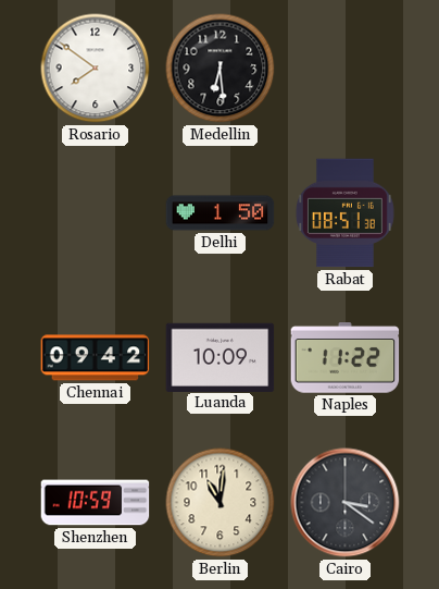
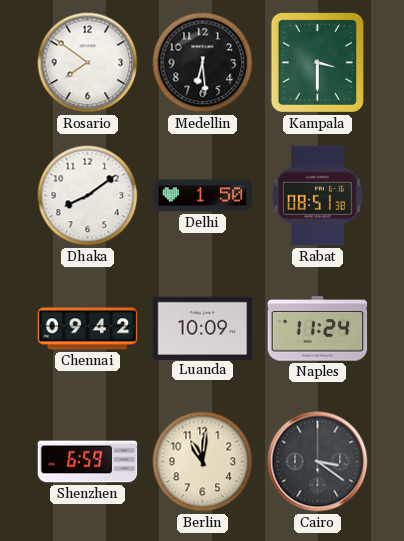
Kampala: none -> 3:30 (317, 62)
Dhaka: none -> 8:09 (88, 196)
Naples: 11:22 -> 11:24 (318, 329)
Shenzhen: 10:59 -> 6:59 (88, 462)
